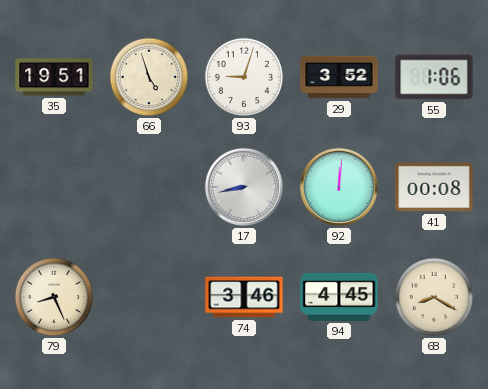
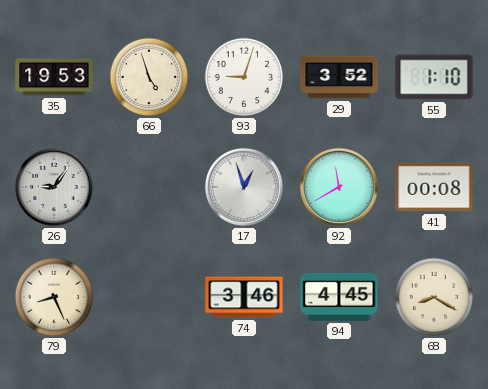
35: 19:51 -> 19:53 (54, 77)
55: 1:06 -> 1:10 (434, 77)
26: none -> 9:06 (54, 187)
17: 8:43 -> 12:57 (244, 187)
92: 12:01 -> 11:40 (339, 187)
